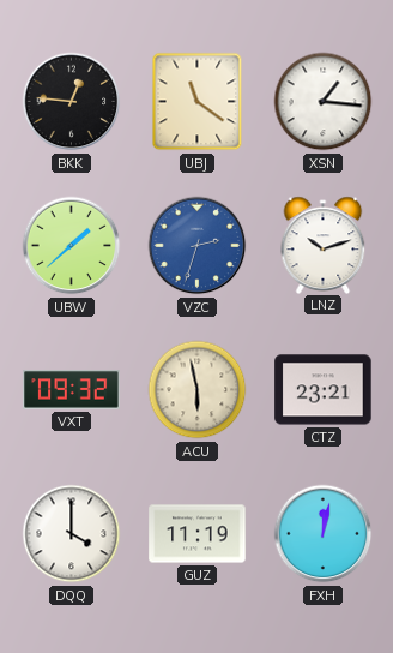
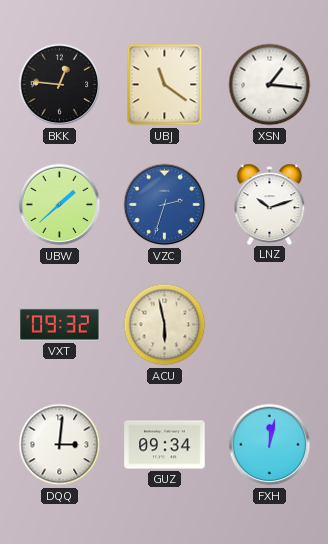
CTZ: 23:21 -> none (324, 390)
DQQ: 4:00 -> 3:01 (60, 445)
GUZ: 11:19 -> 09:34 (165, 445)
